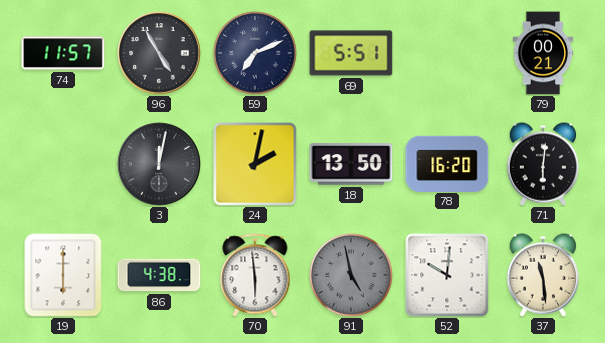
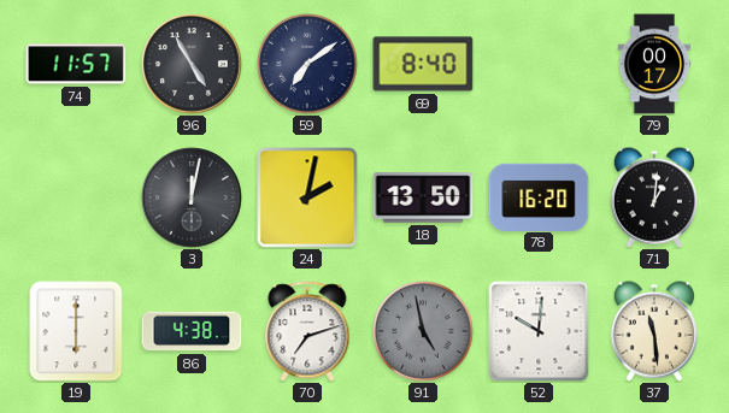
59: 7:11 -> 7:09 (308, 65)
69: 5:51 -> 8:40 (423, 64)
79: 00:21 -> 00:17 (654, 64)
71: 6:01 -> 1:01 (653, 197)
70: 5:59 -> 7:12 (307, 331)
